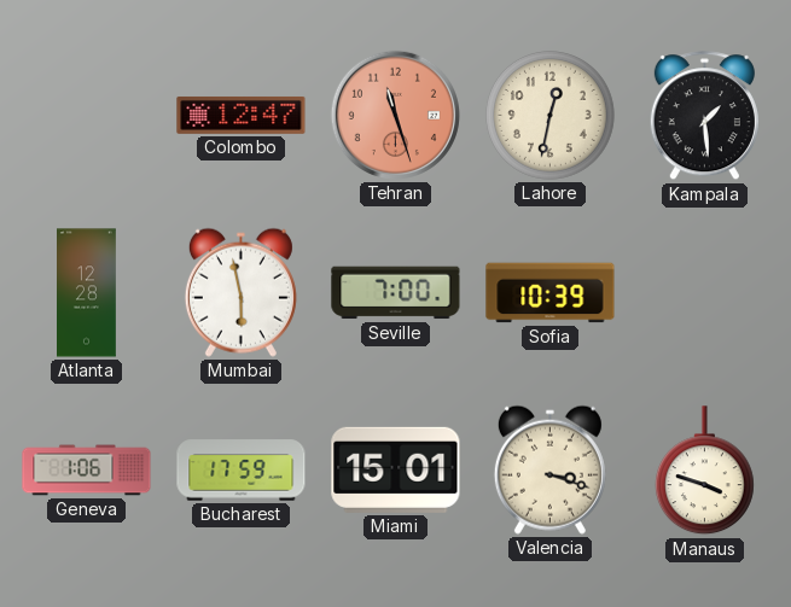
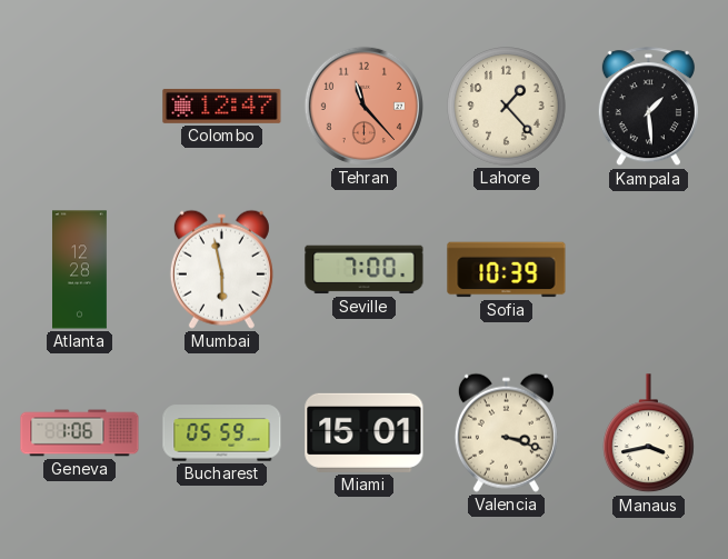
Tehran: 11:27 -> 11:23 (363, 106)
Lahore: 12:32 -> 1:23 (507, 107)
Bucharest: 17:59 -> 05:59 (222, 433)
Manaus: 3:48 -> 3:43 (648, 433)
